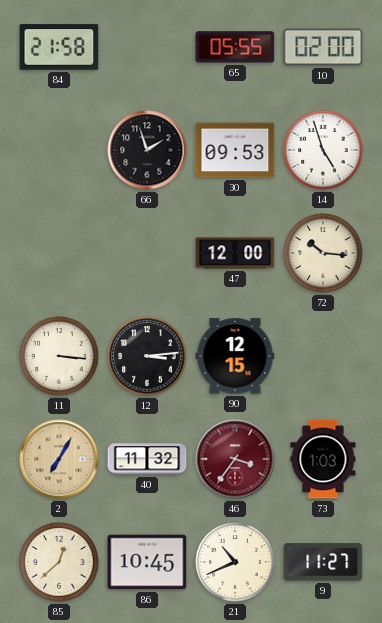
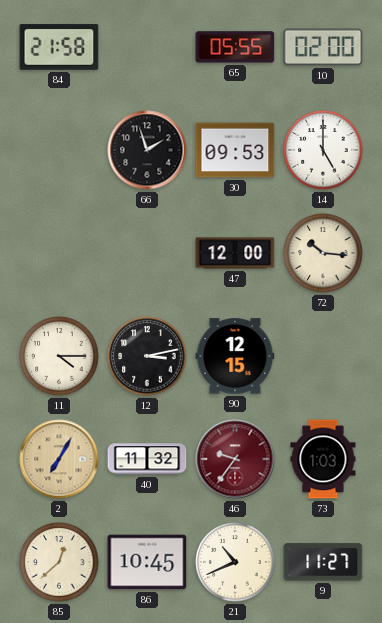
14: 4:57 -> 5:00 (323, 150)
11: 3:16 -> 4:15 (59, 356)
12: 3:14 -> 3:13 (147, 356)
46: 3:36 -> 9:36 (235, 459)
